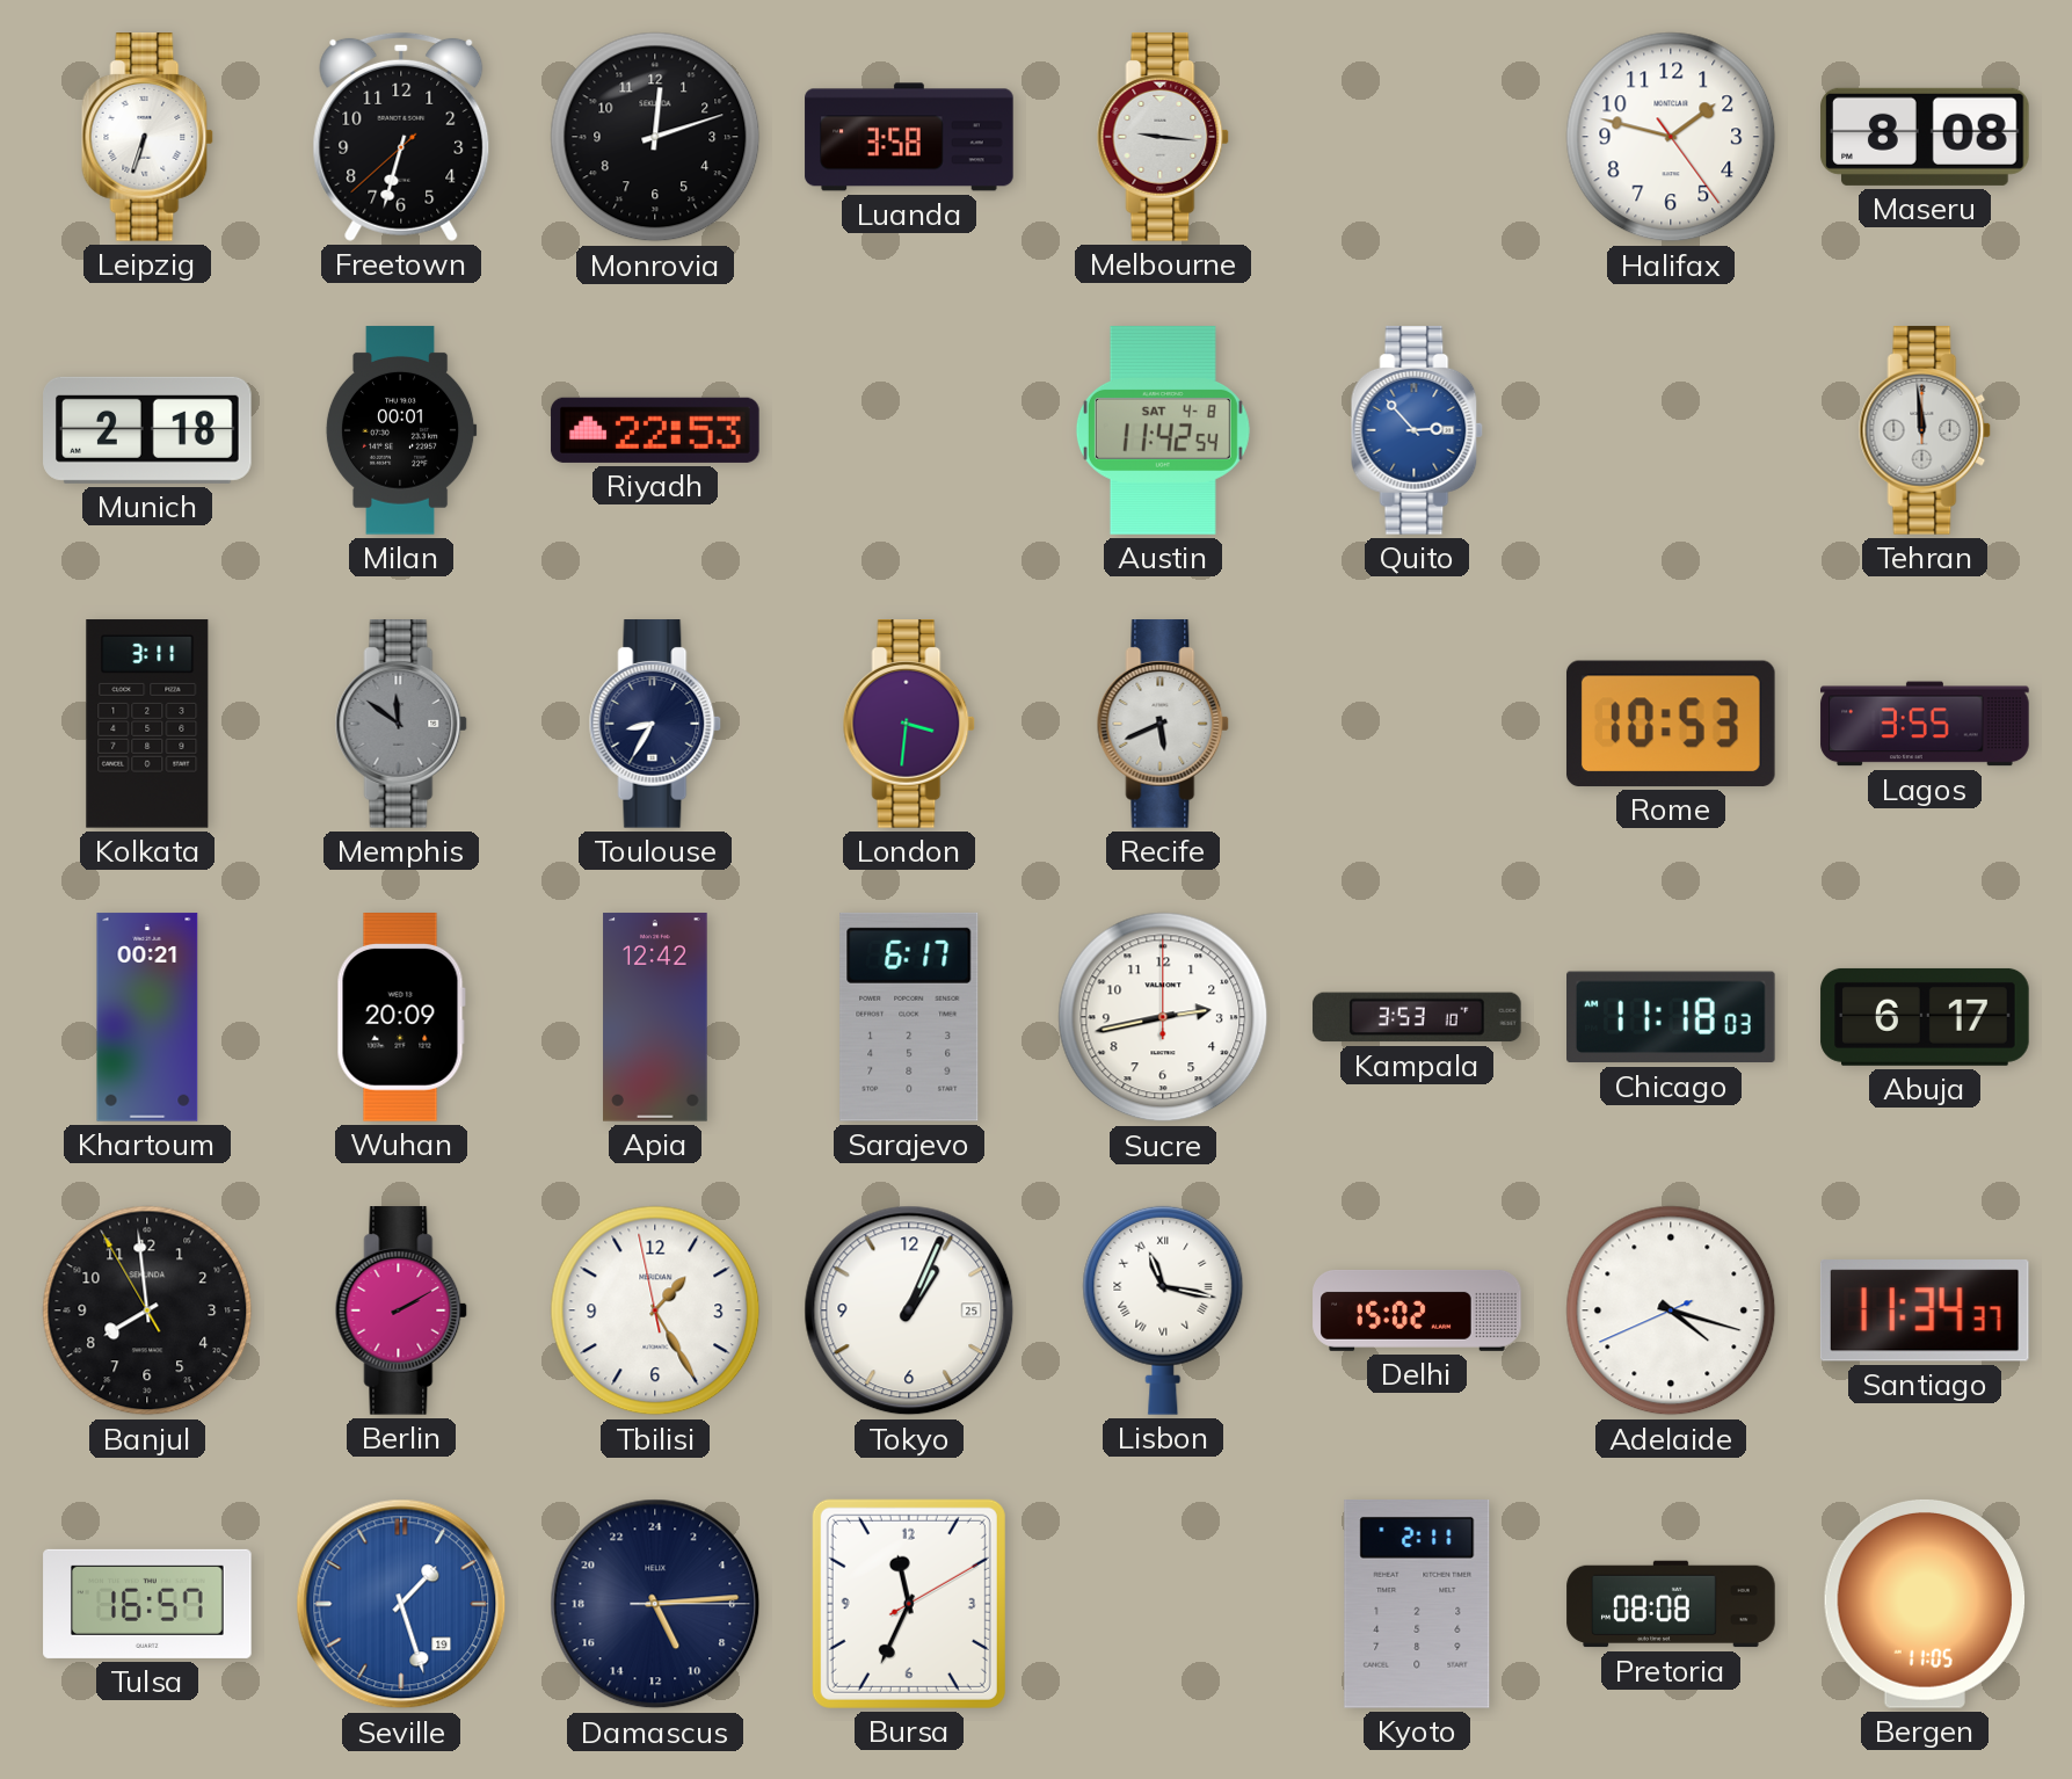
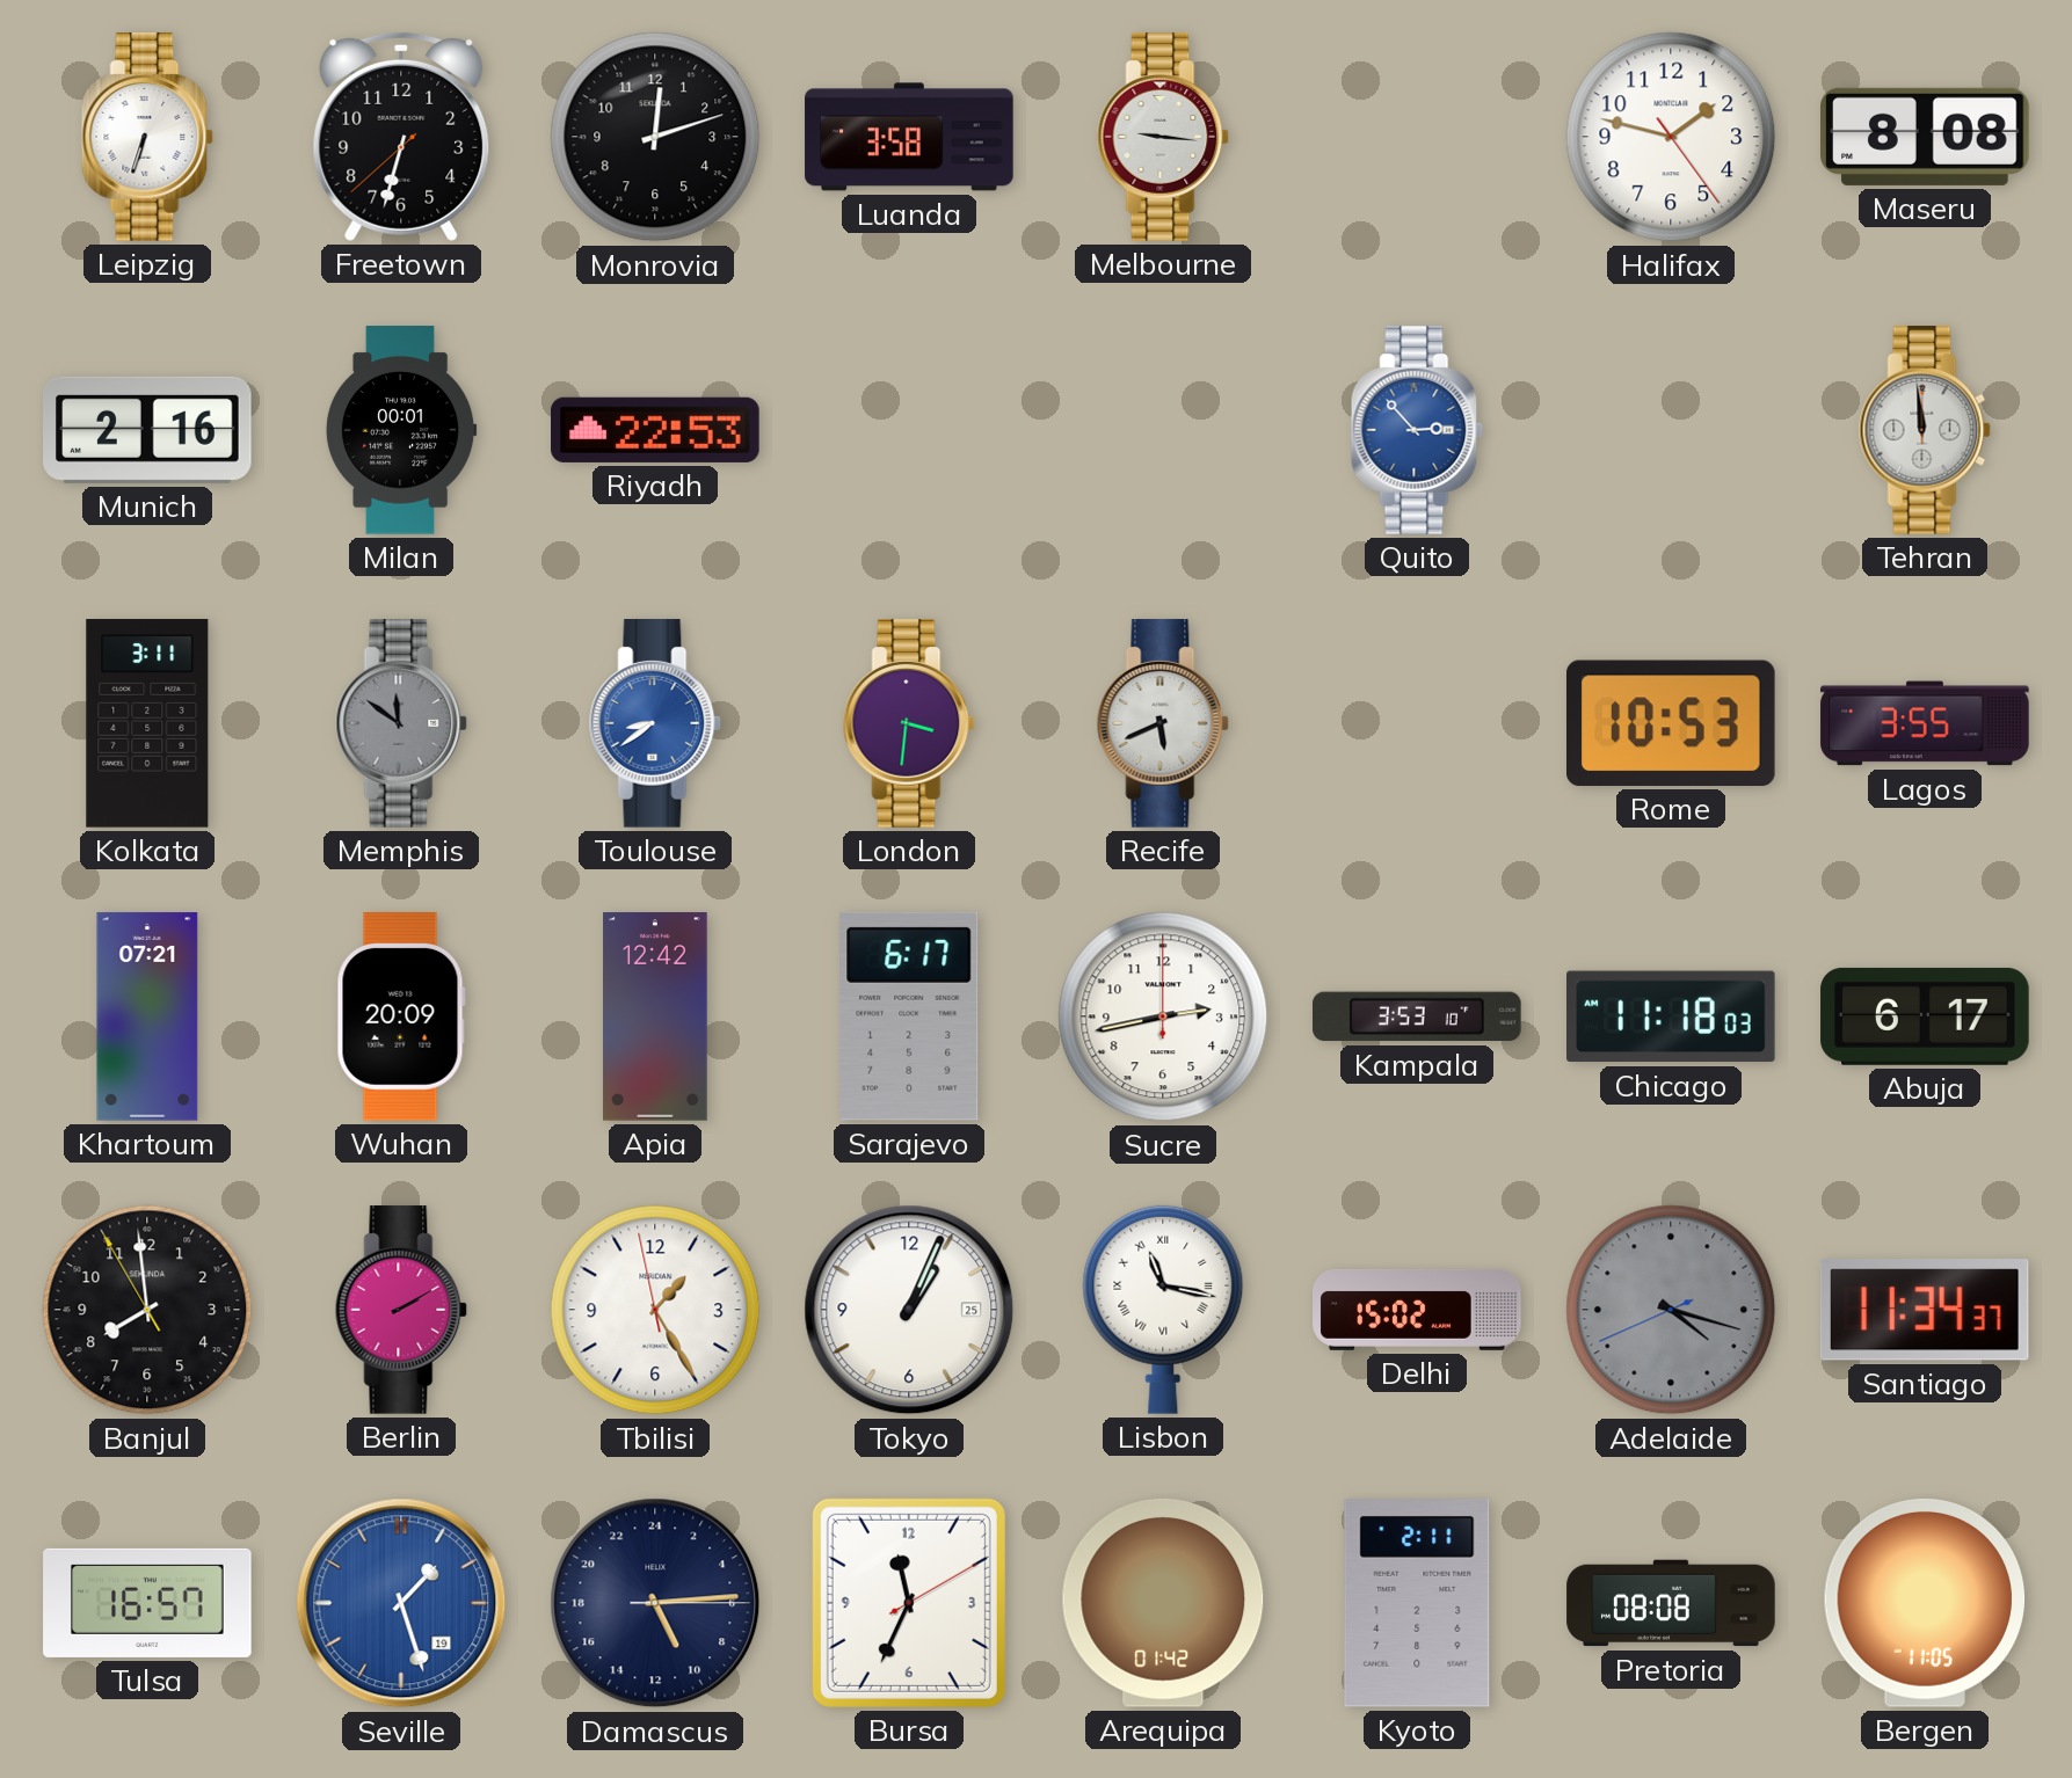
Munich: 2:18 -> 2:16 (147, 430)
Austin: 11:42 -> none (1163, 430)
Toulouse: 8:35 -> 8:39 (655, 723)
Toulouse dial: navy -> blue (655, 723)
Khartoum: 00:21 -> 07:21 (147, 1016)
Adelaide dial: white -> grey (1671, 1310)
Arequipa: none -> 01:42 (1163, 1603)
